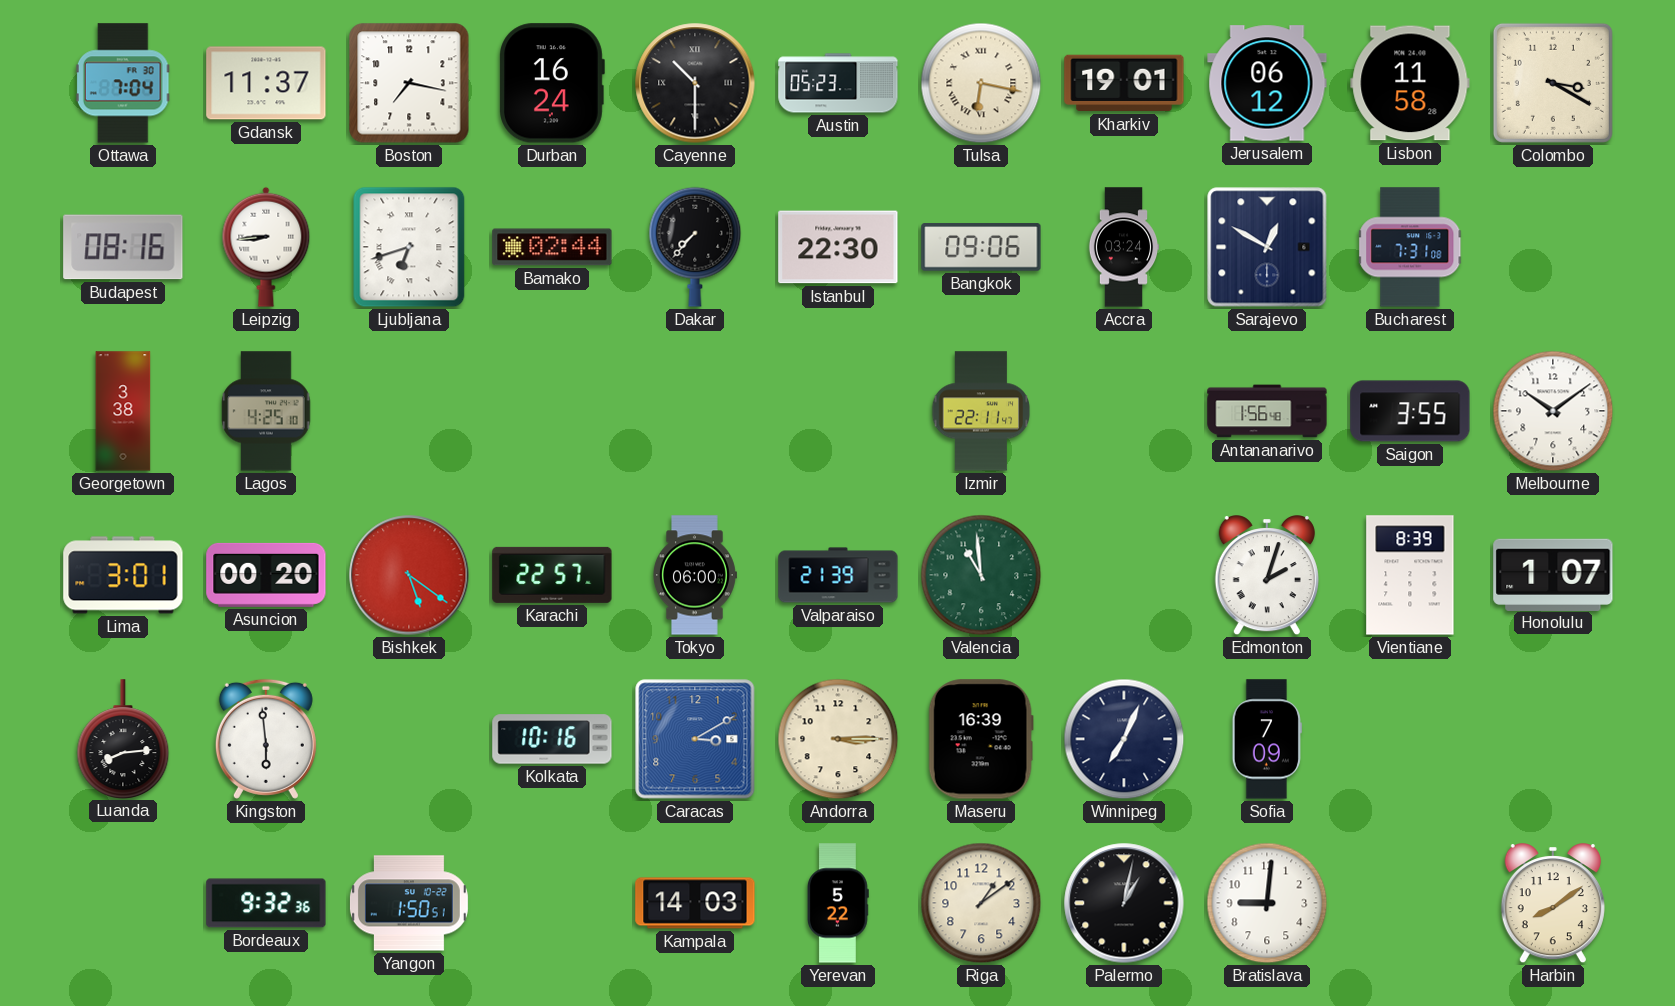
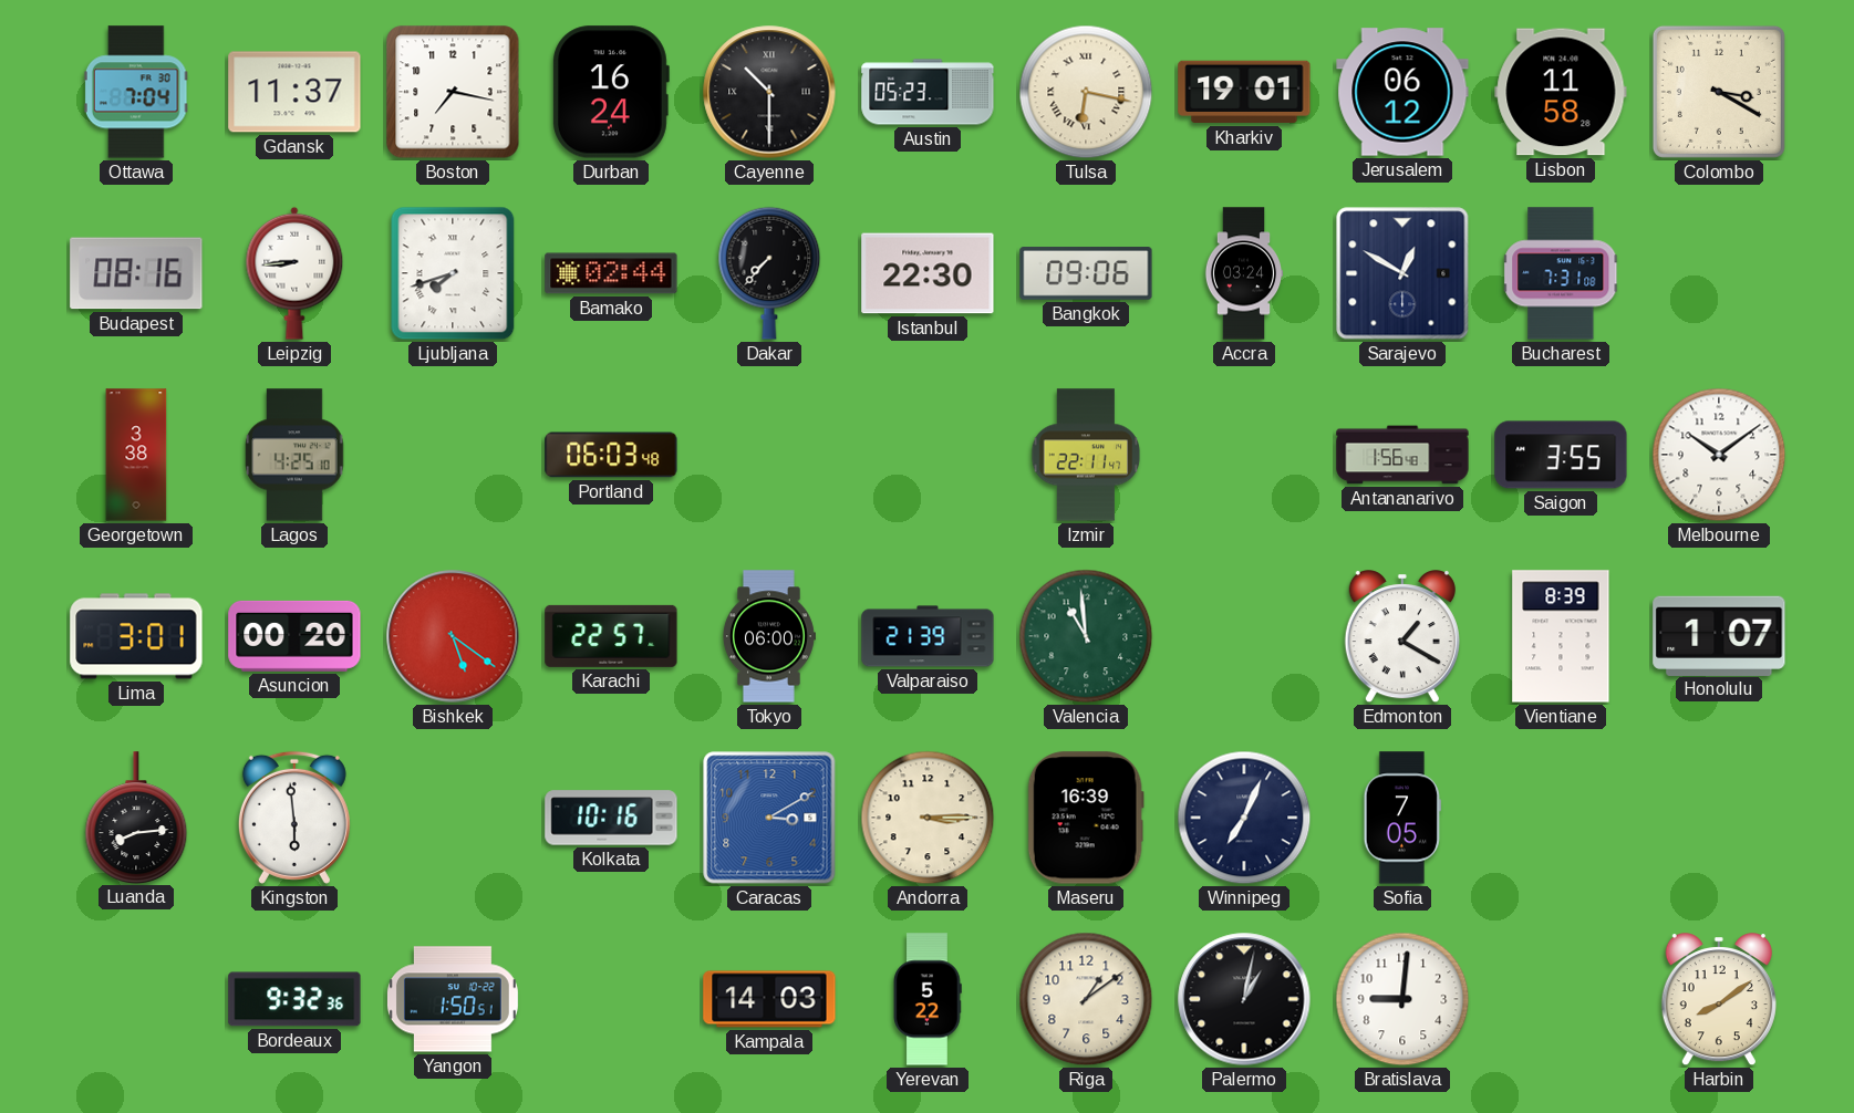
Ljubljana: 6:42 -> 7:42 (453, 273)
Portland: none -> 06:03 (611, 455)
Edmonton: 2:03 -> 1:20 (1402, 637)
Sofia: 7:09 -> 7:05 (1402, 818)
